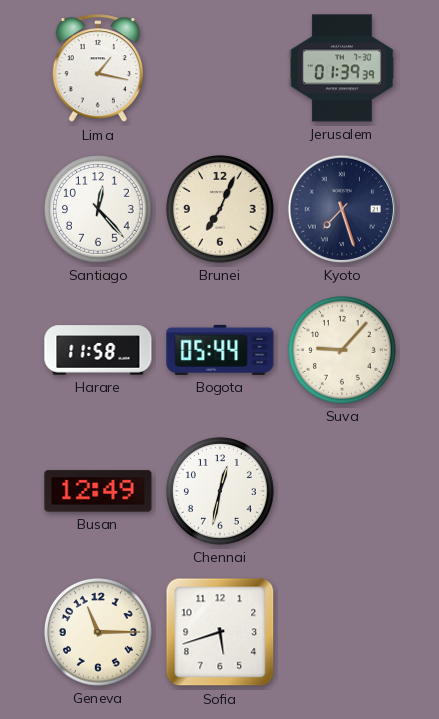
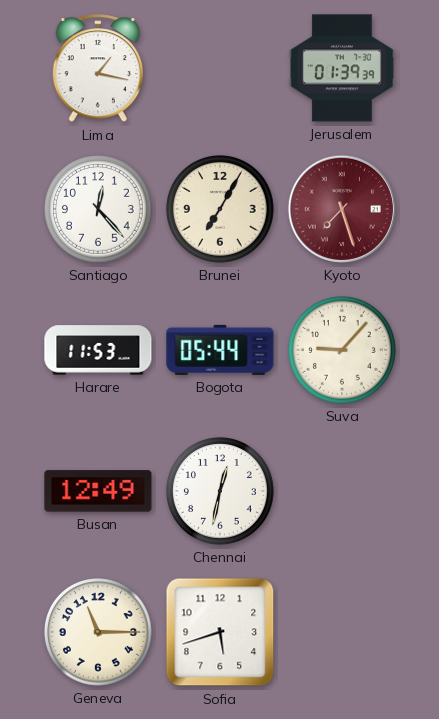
Brunei: 7:04 -> 7:05 (221, 210)
Kyoto dial: navy -> burgundy (342, 209)
Harare: 11:58 -> 11:53 (98, 350)
